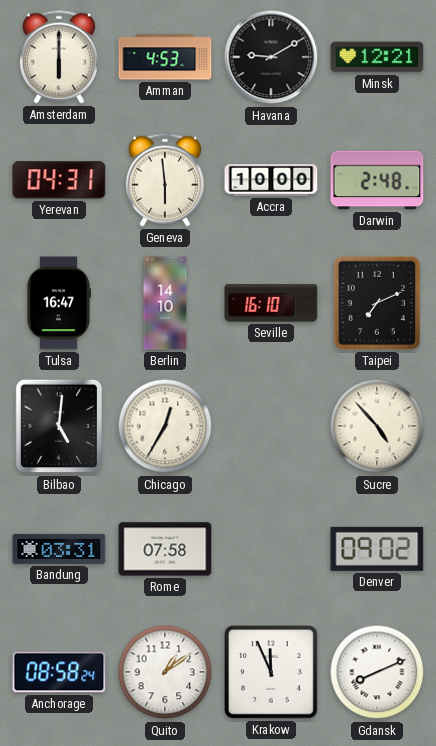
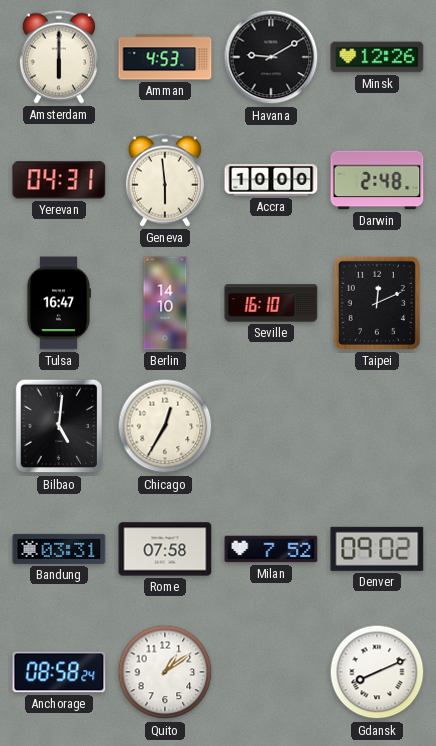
Minsk: 12:21 -> 12:26 (377, 57)
Taipei: 7:11 -> 12:11 (377, 303)
Sucre: 4:53 -> none (377, 426)
Milan: none -> 7:52 (271, 549)
Krakow: 11:56 -> none (272, 673)
